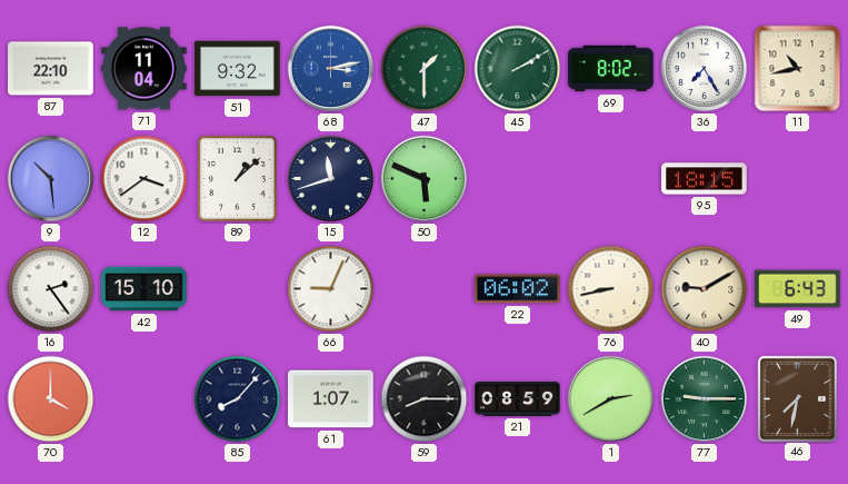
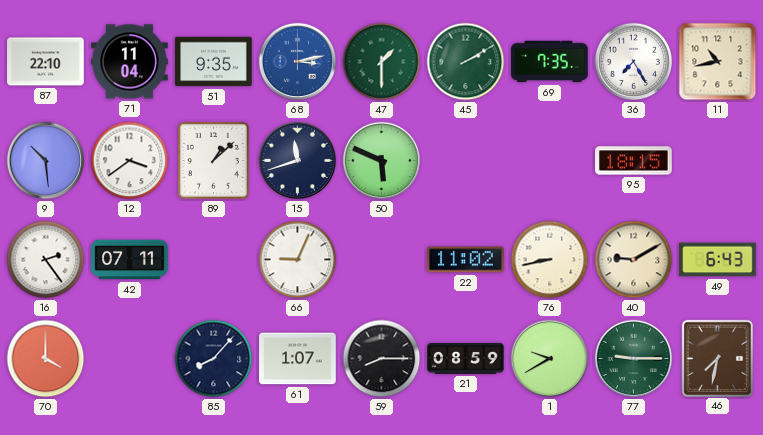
51: 9:32 -> 9:35 (214, 62)
69: 8:02 -> 7:35 (550, 62)
42: 15:10 -> 07:11 (130, 260)
22: 06:02 -> 11:02 (466, 260)
1: 2:40 -> 9:40 (550, 359)
